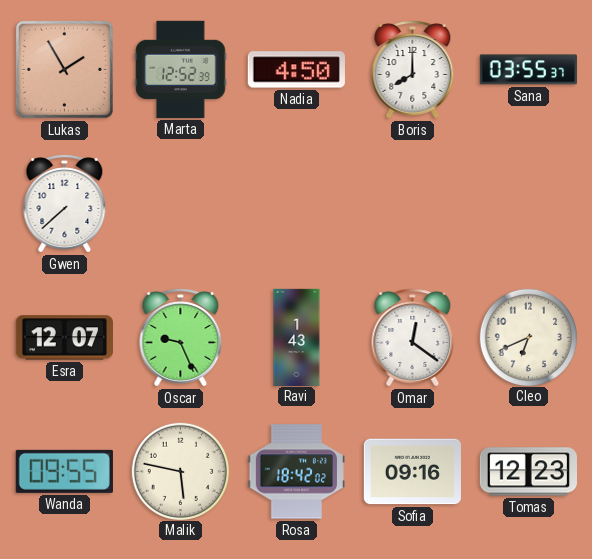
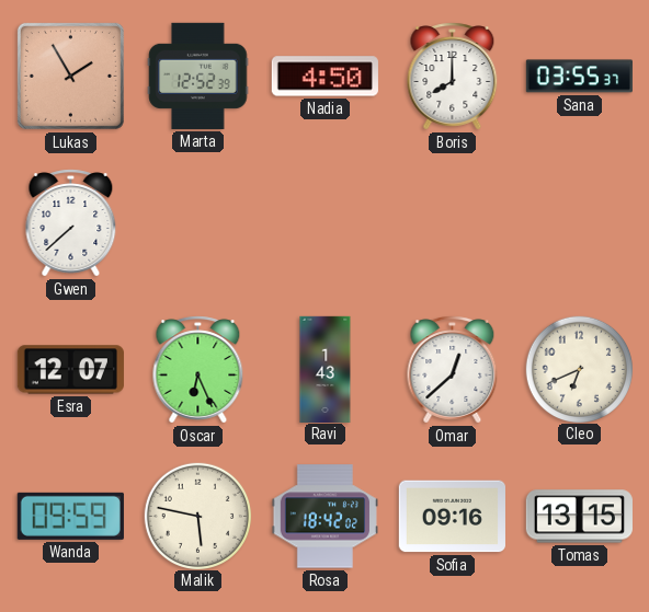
Oscar: 9:26 -> 6:26 (198, 370)
Omar: 12:21 -> 12:38 (453, 370)
Wanda: 09:55 -> 09:59 (70, 516)
Tomas: 12:23 -> 13:15 (579, 517)
